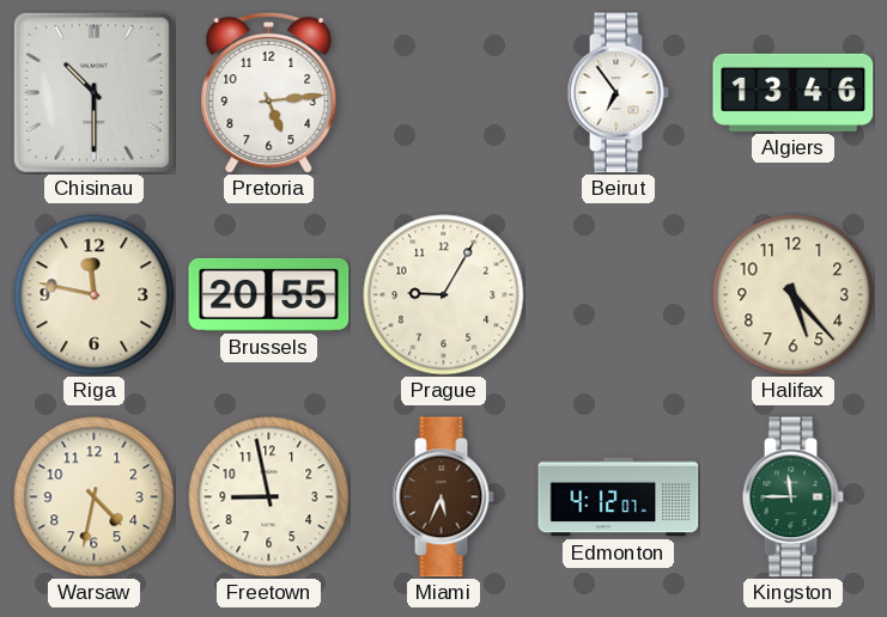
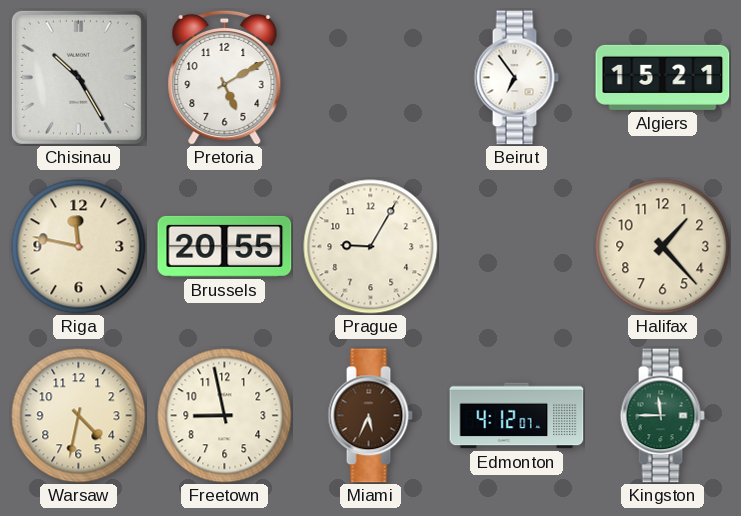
Chisinau: 10:30 -> 10:25 (78, 77)
Pretoria: 5:14 -> 5:10 (225, 77)
Algiers: 13:46 -> 15:21 (663, 77)
Halifax: 5:23 -> 1:23 (663, 247)
